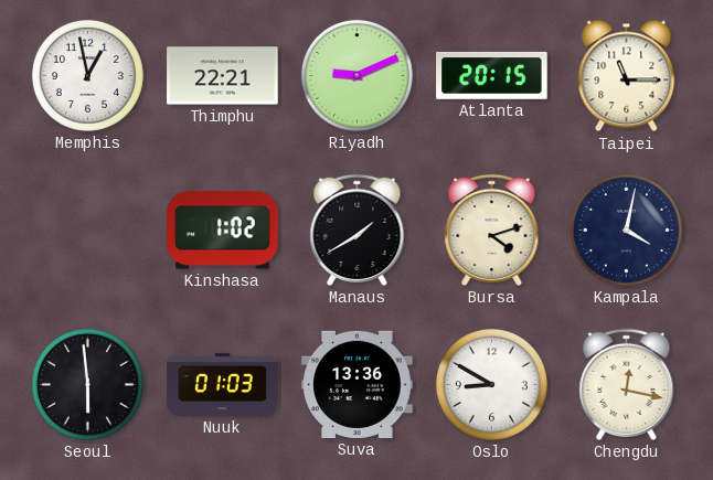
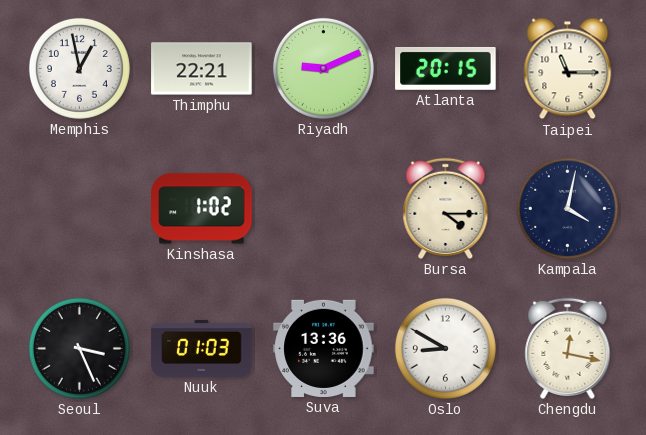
Manaus: 1:40 -> none (358, 230)
Bursa: 4:12 -> 4:15 (446, 208)
Seoul: 5:59 -> 3:26 (79, 348)
